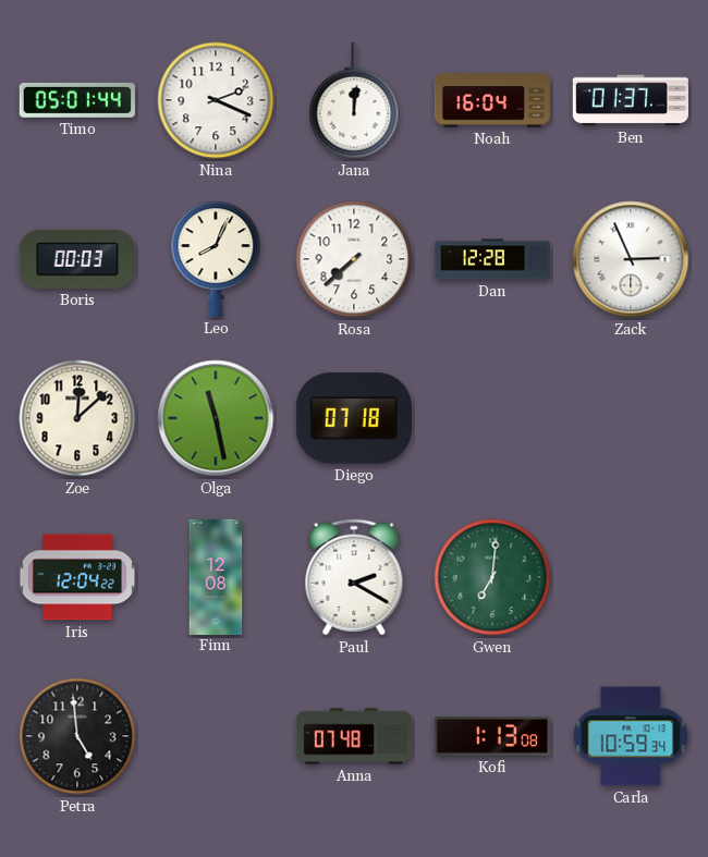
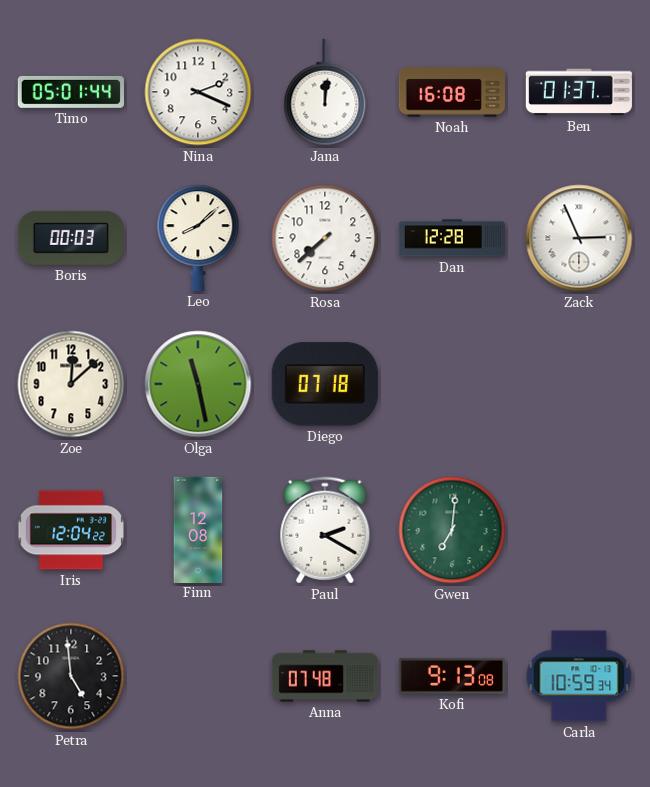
Noah: 16:04 -> 16:08 (452, 92)
Leo: 8:04 -> 8:08 (198, 238)
Kofi: 1:13 -> 9:13 (452, 676)
